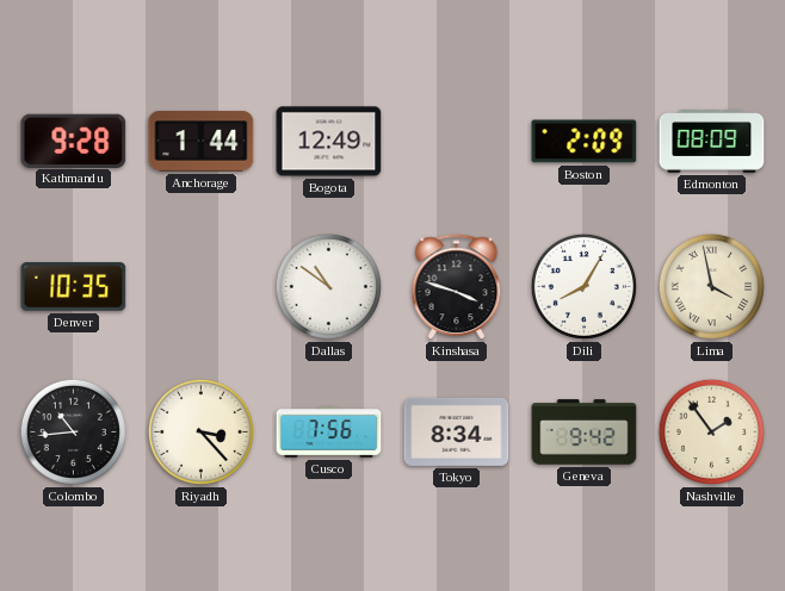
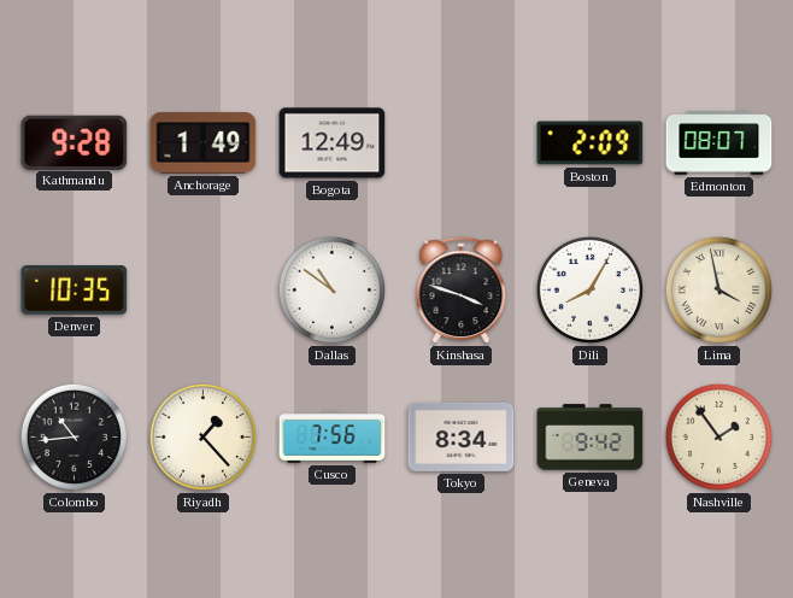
Anchorage: 1:44 -> 1:49 (204, 143)
Edmonton: 08:09 -> 08:07 (719, 143)
Riyadh: 3:23 -> 1:23 (202, 436)
